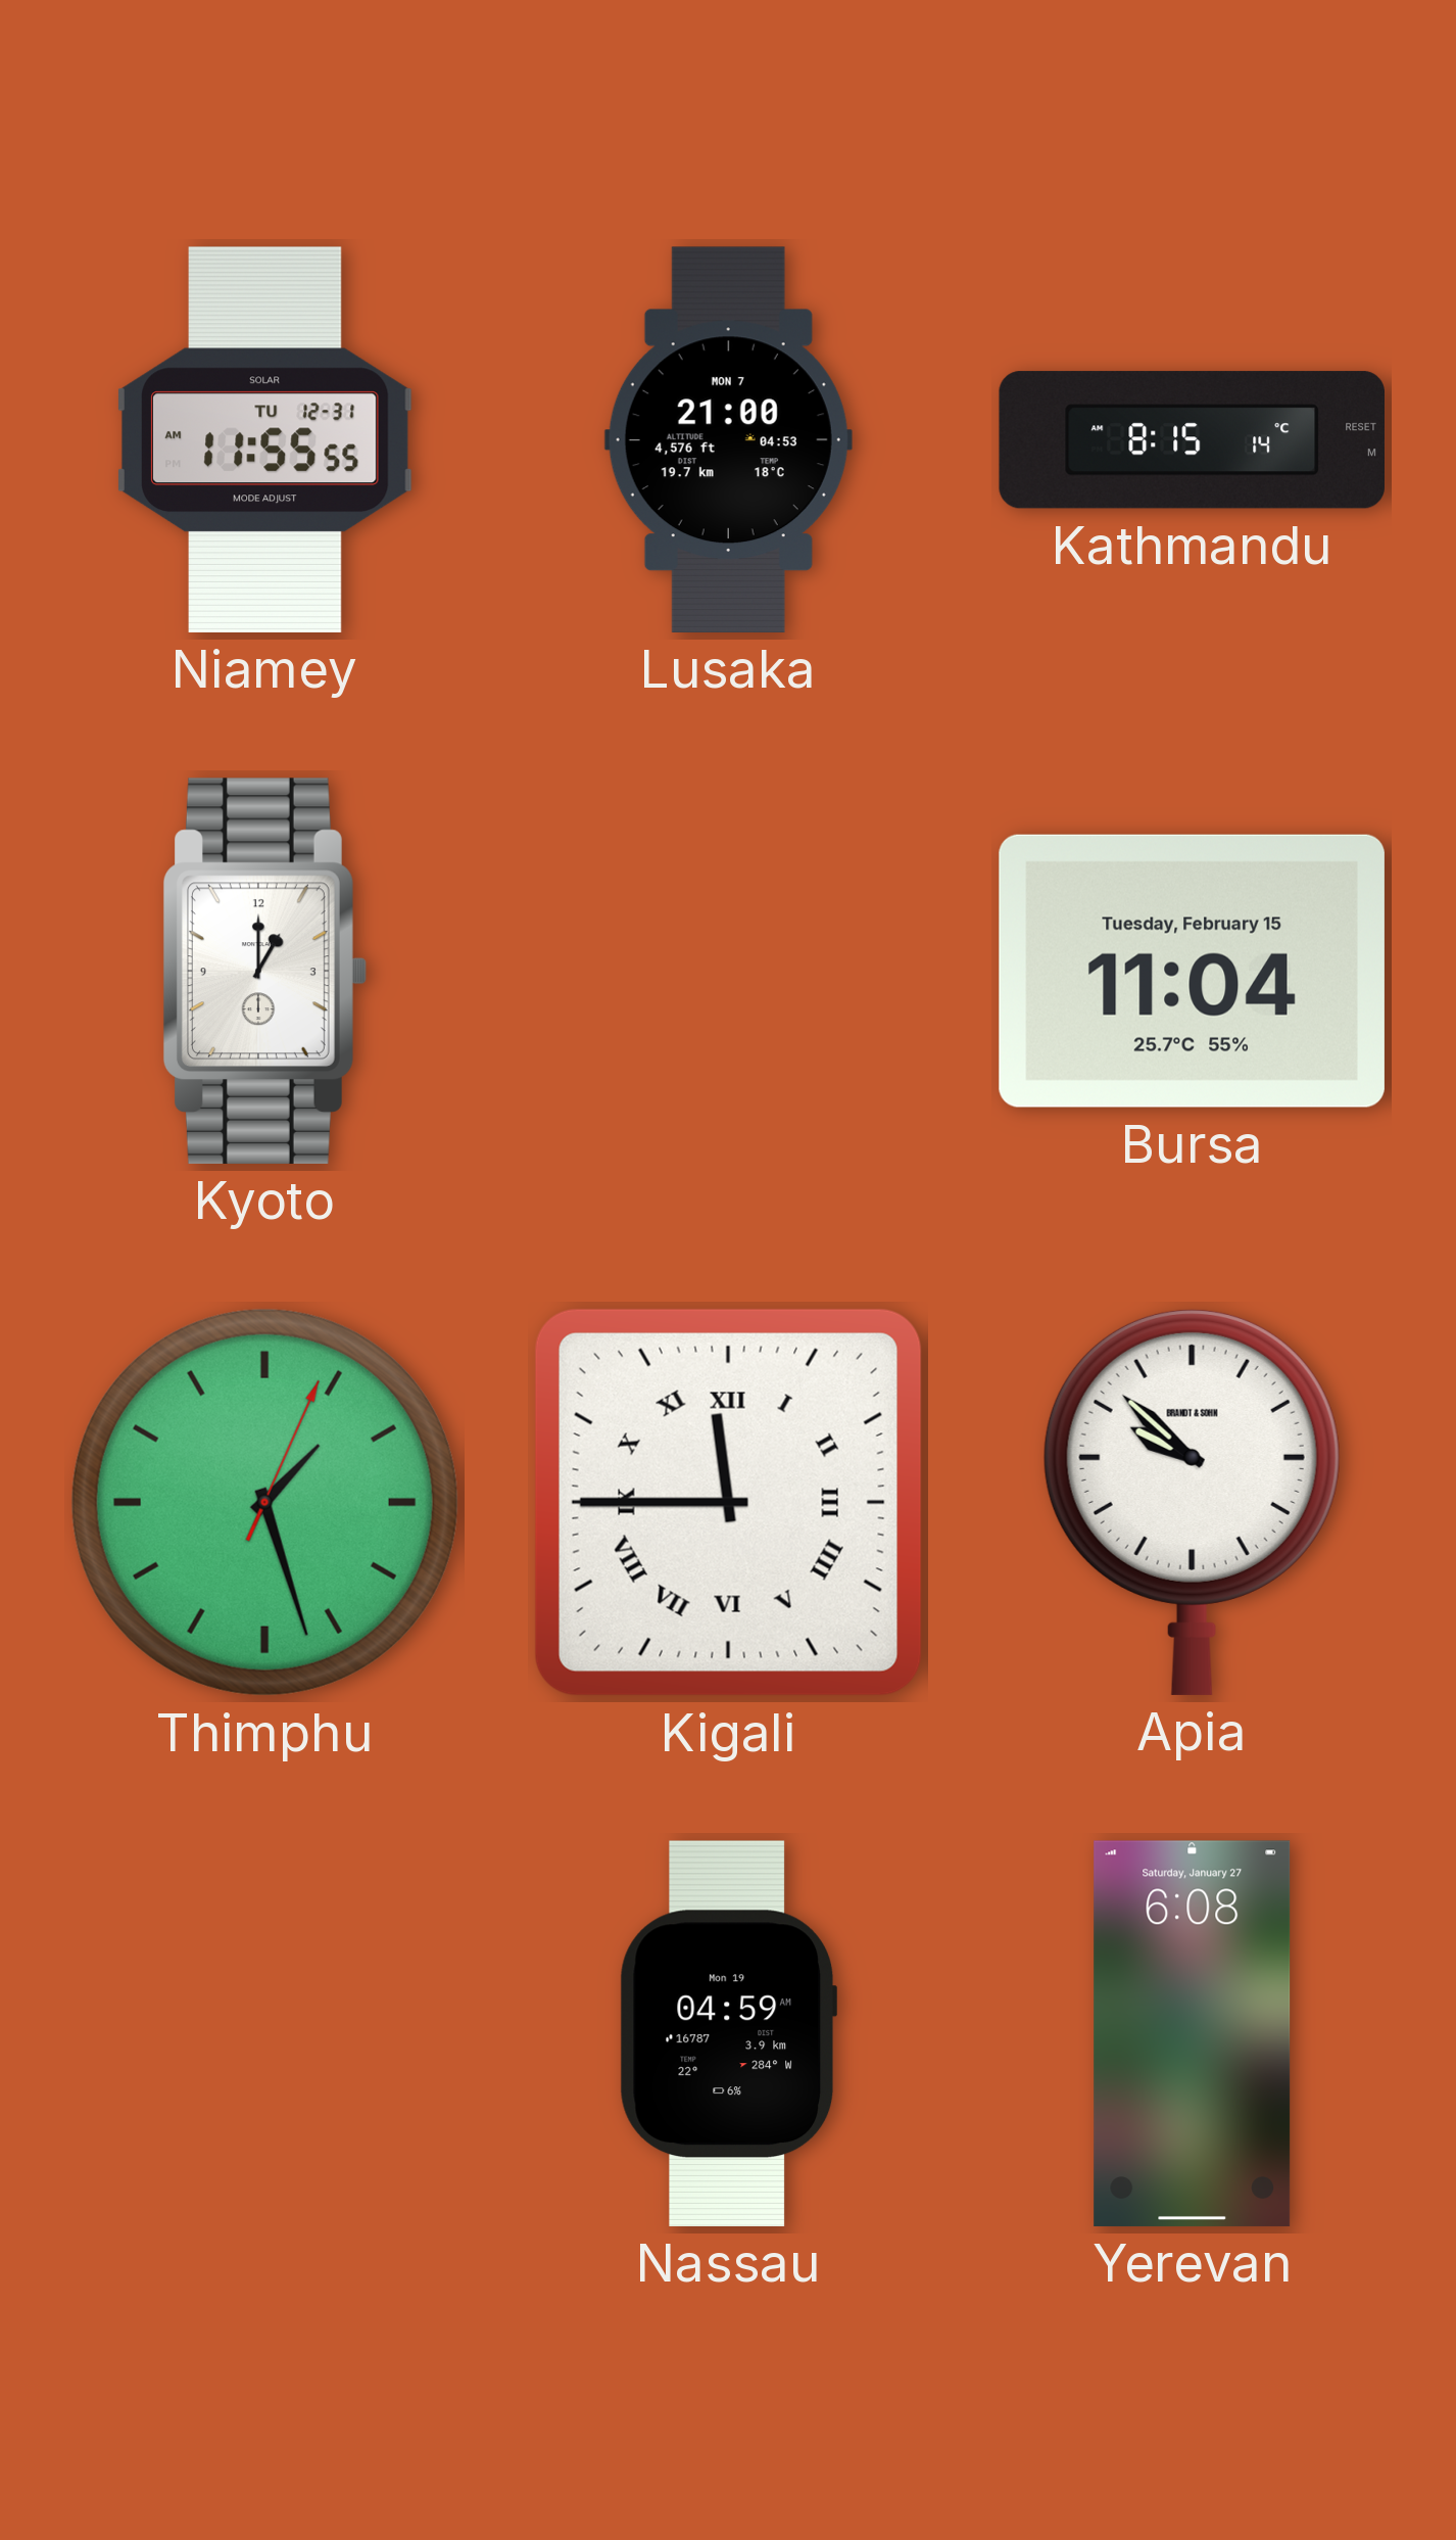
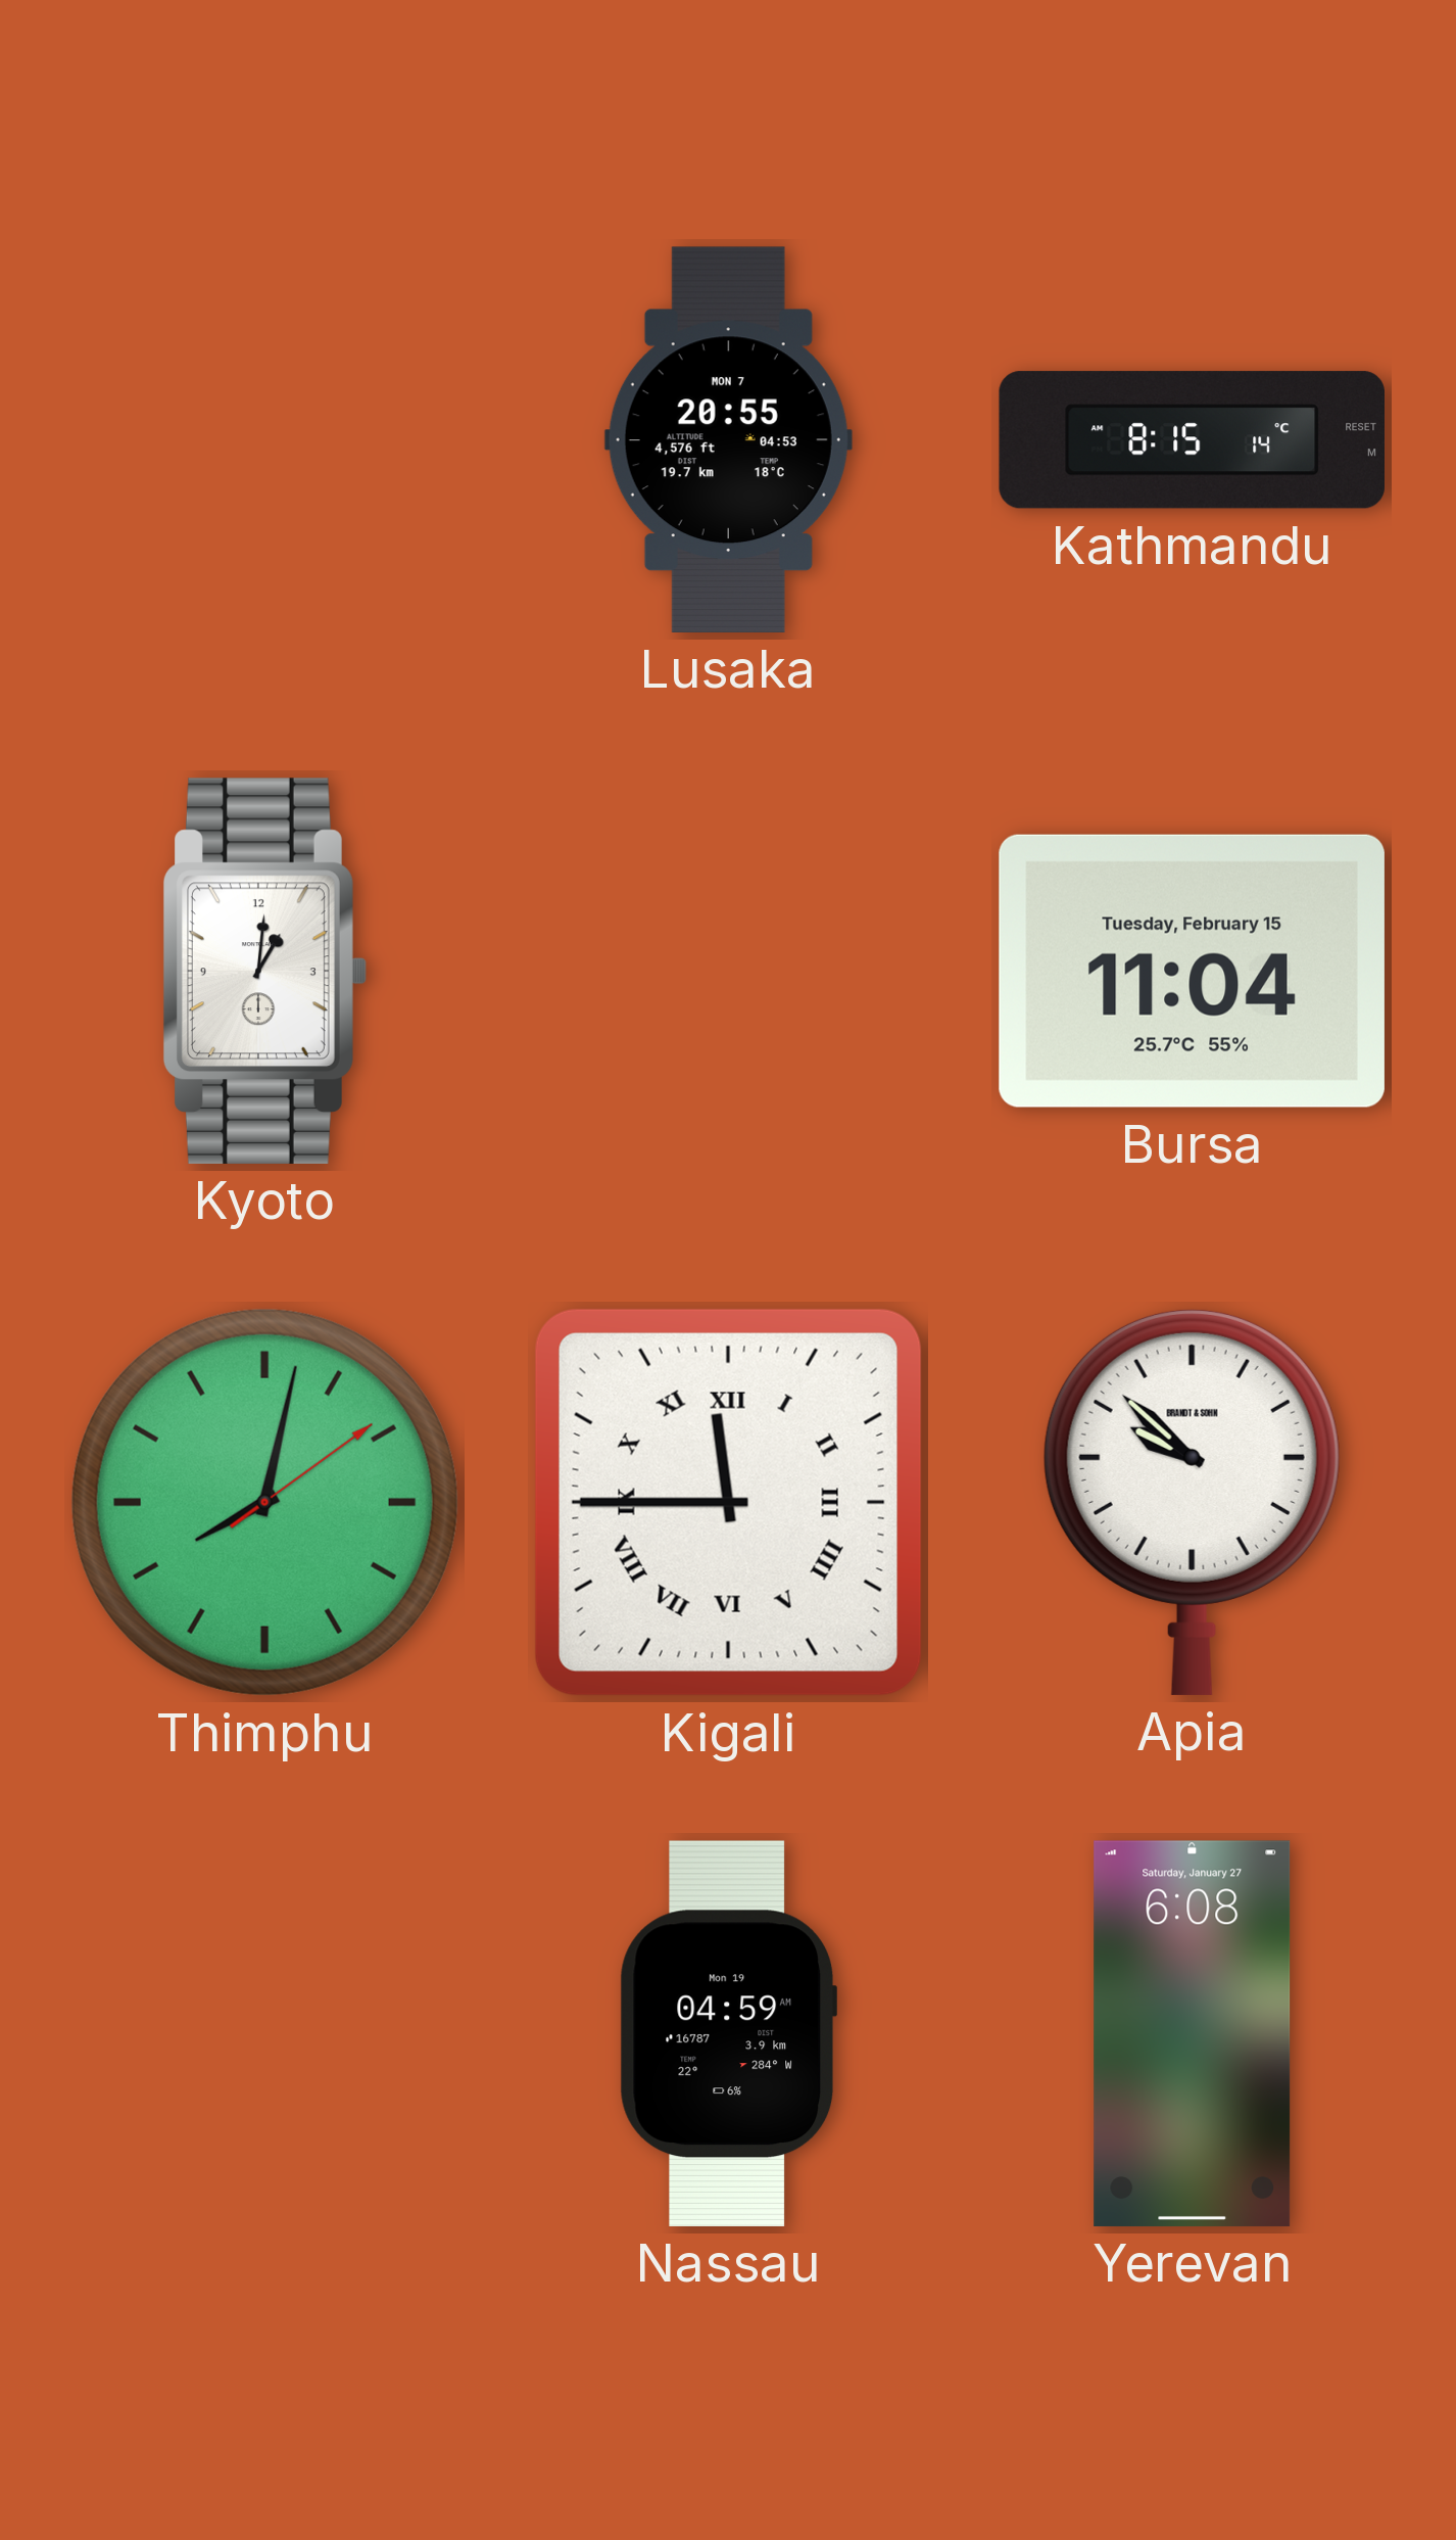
Niamey: 11:55 -> none (264, 439)
Lusaka: 21:00 -> 20:55 (728, 439)
Kyoto: 1:00 -> 1:01 (264, 971)
Thimphu: 1:27 -> 8:02 (264, 1502)
